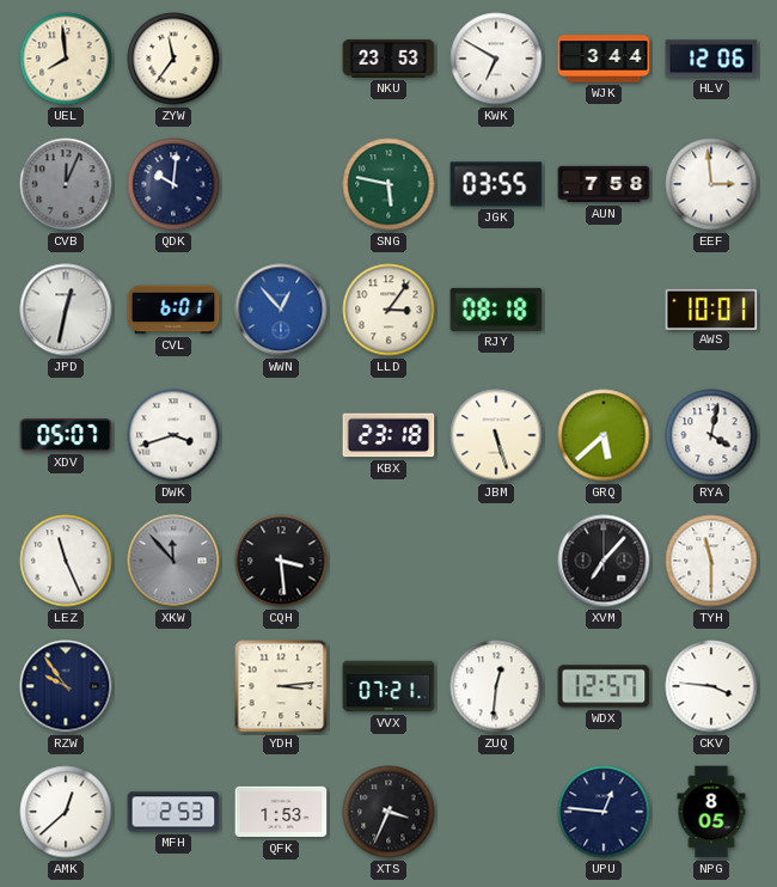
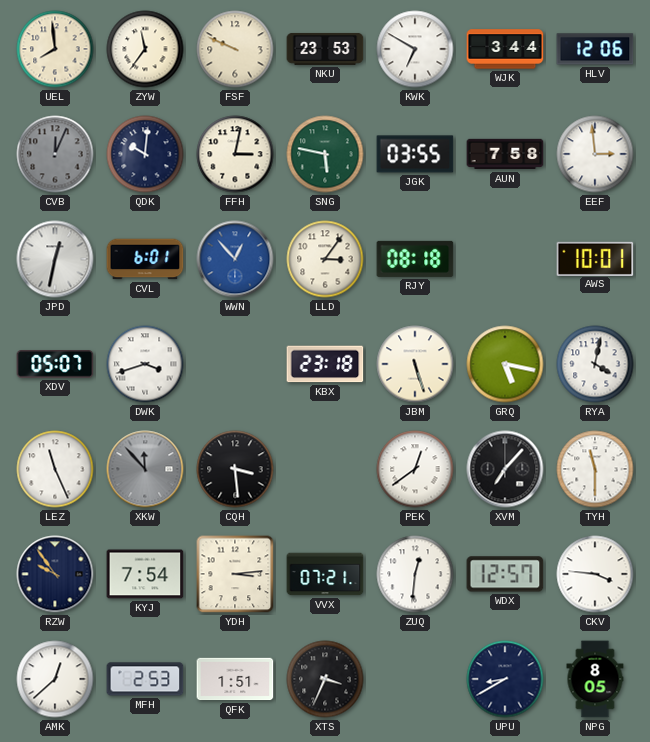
FSF: none -> 9:49 (235, 49)
FFH: none -> 3:02 (235, 154)
GRQ: 5:38 -> 5:17 (505, 364)
PEK: none -> 12:39 (415, 469)
KYJ: none -> 7:54 (145, 574)
QFK: 1:53 -> 1:51 (235, 679)
UPU: 12:46 -> 8:40 (505, 679)
